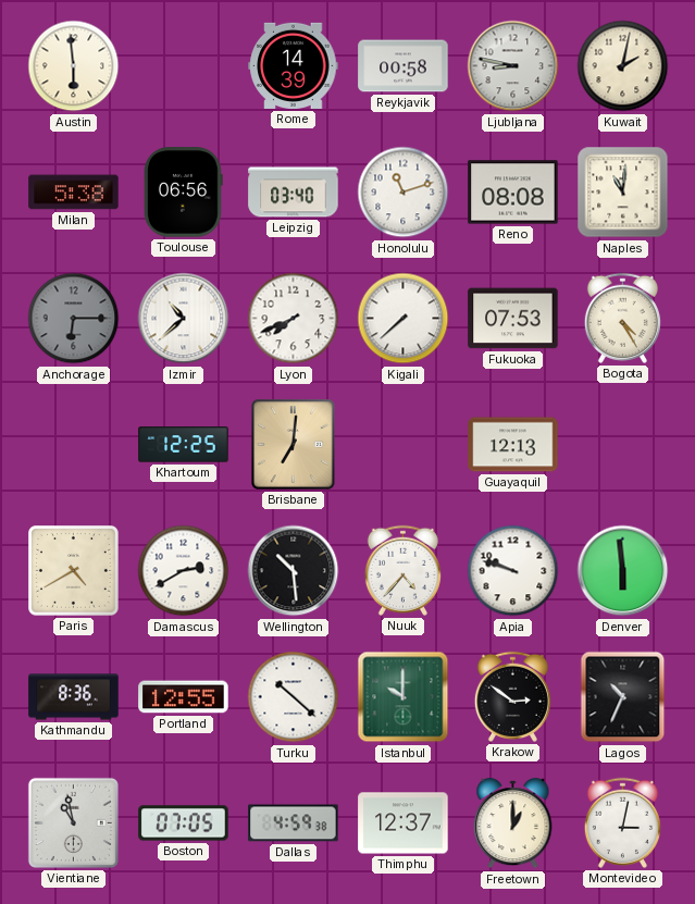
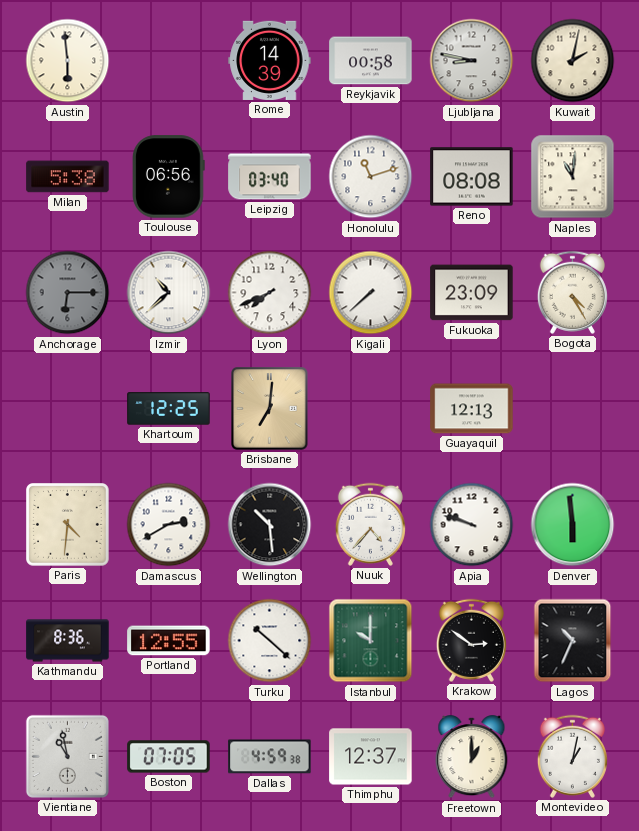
Fukuoka: 07:53 -> 23:09 (472, 293)
Paris: 4:40 -> 4:31 (68, 525)
Montevideo: 3:02 -> 1:02 (572, 756)
